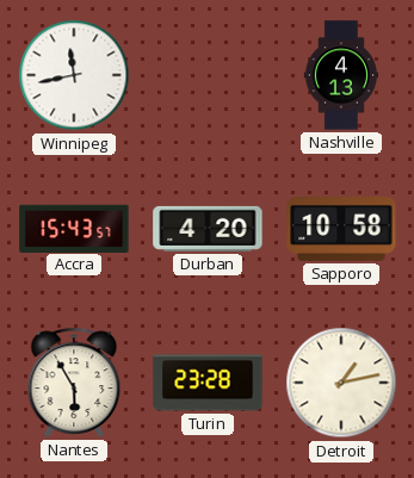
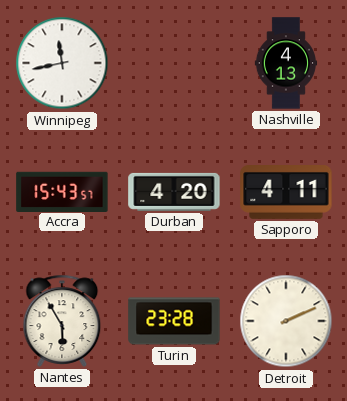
Sapporo: 10:58 -> 4:11 (286, 193)
Detroit: 1:13 -> 2:11 (286, 321)
